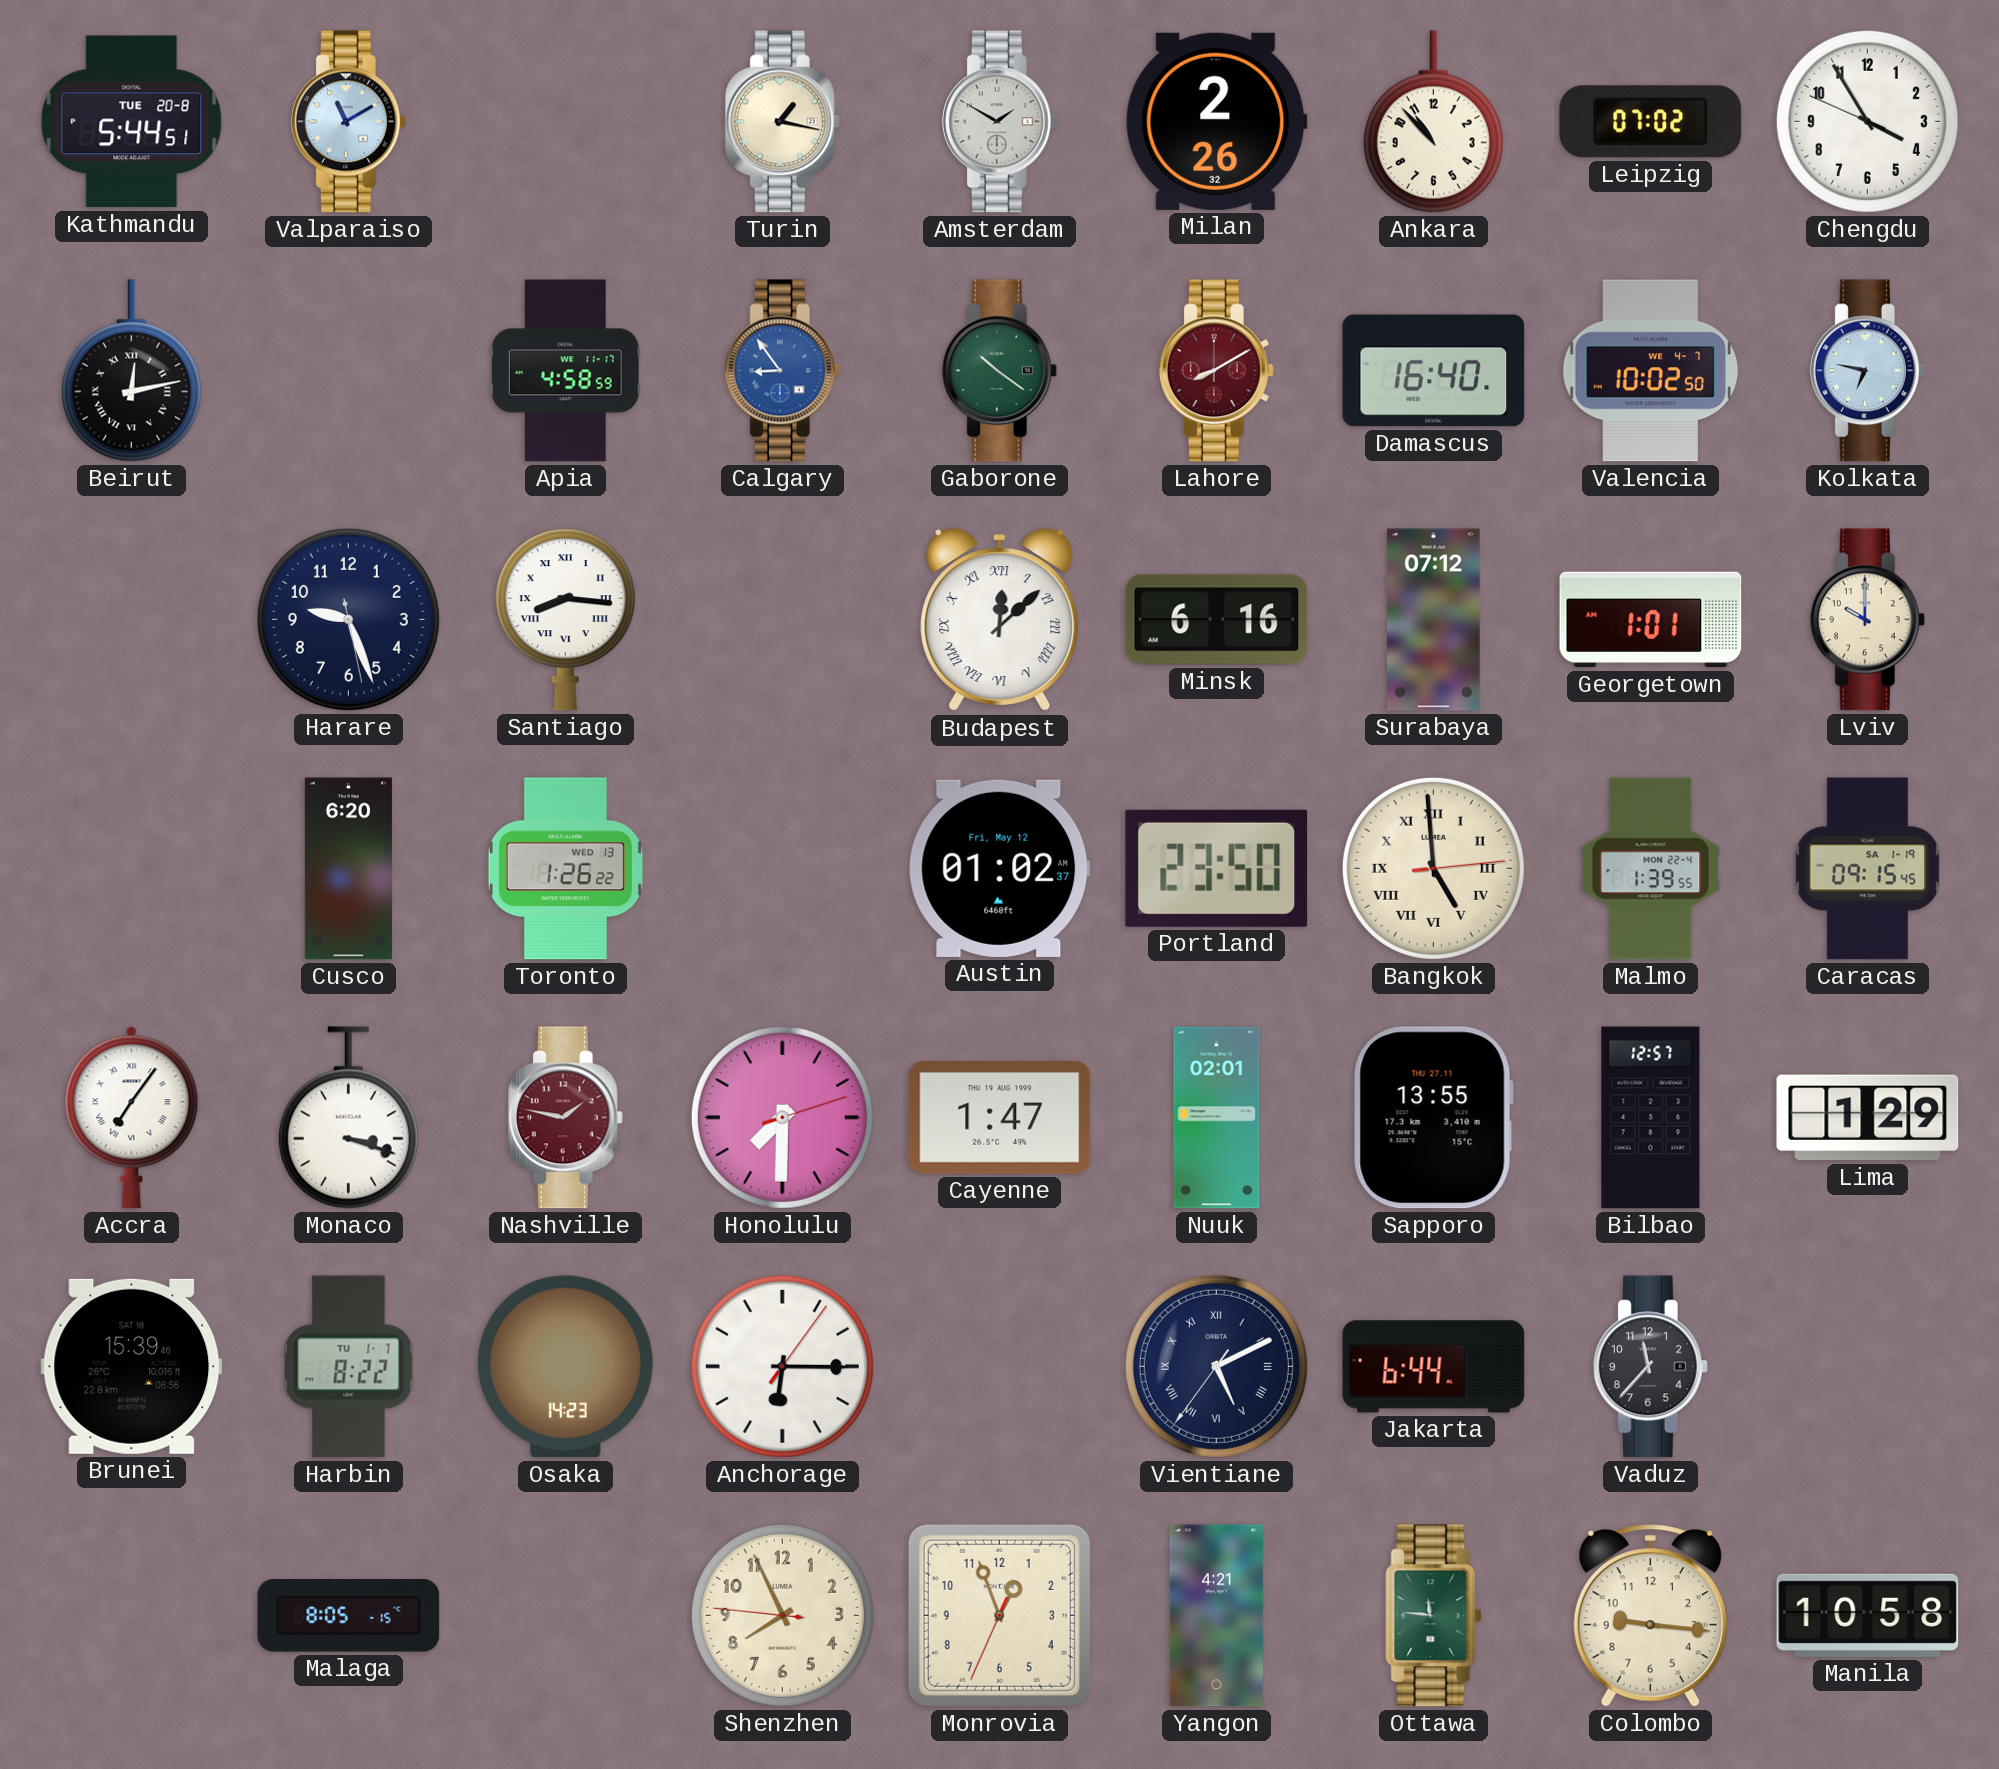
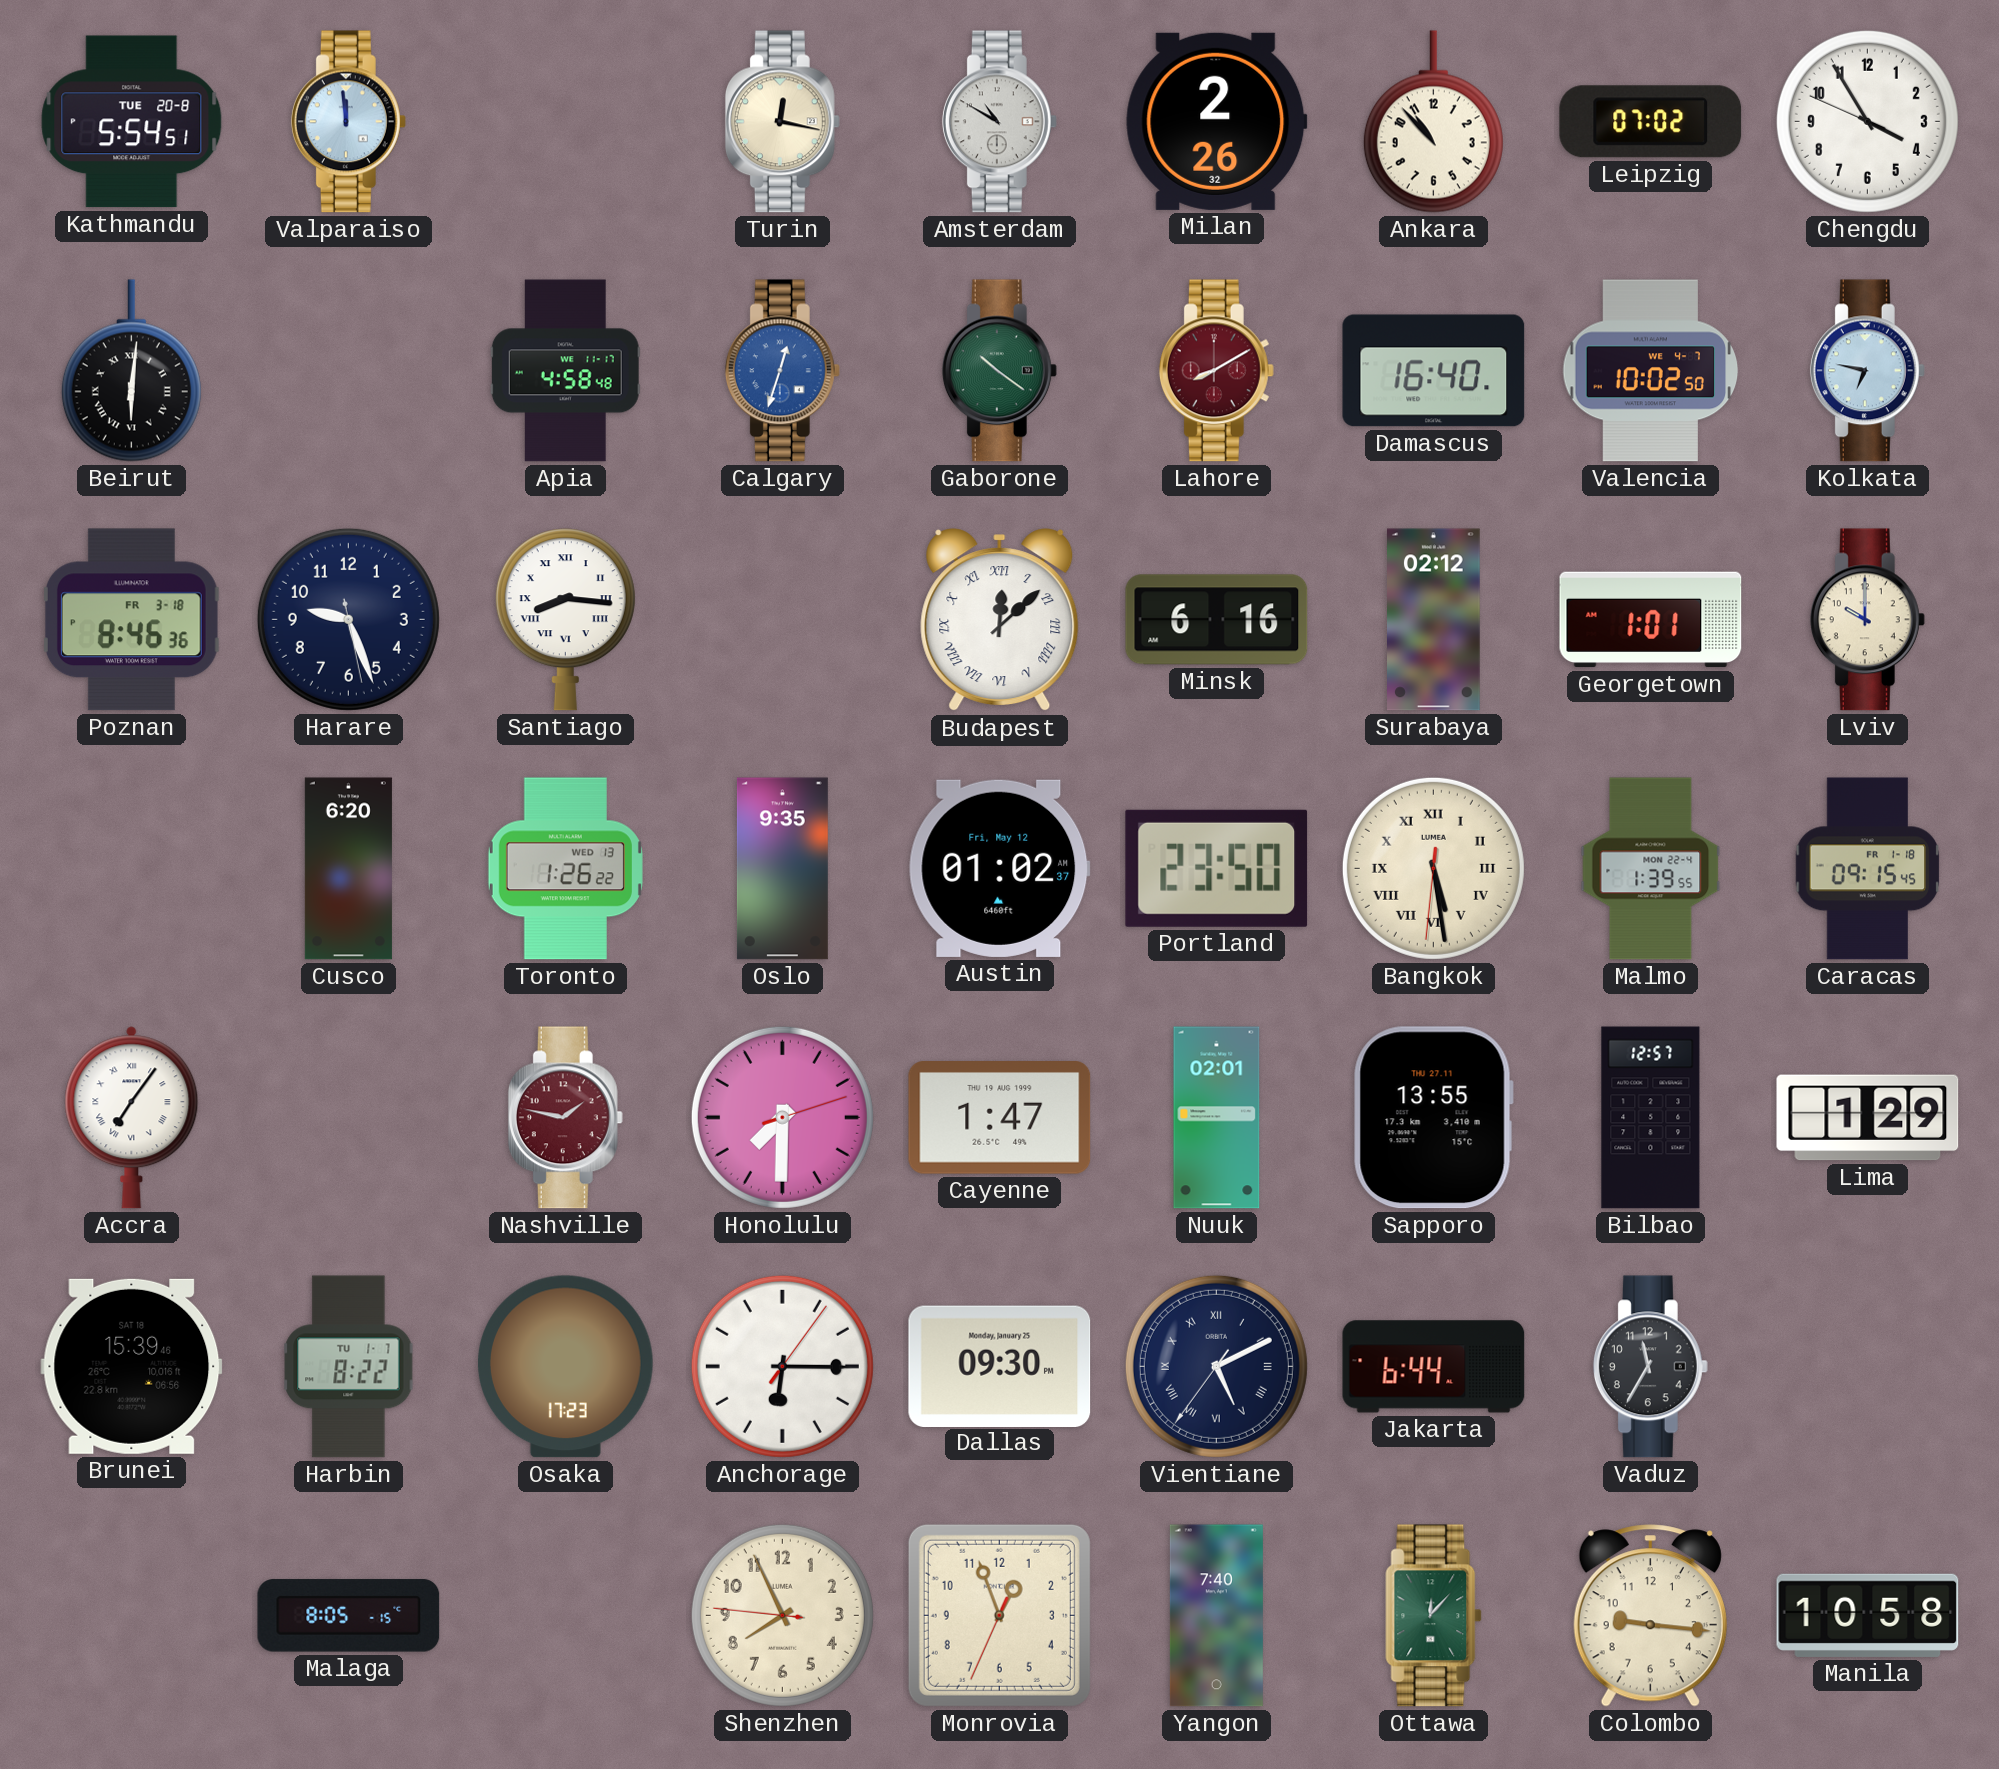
Kathmandu: 5:44 -> 5:54 (132, 122)
Valparaiso: 11:10 -> 11:59 (348, 122)
Turin: 1:17 -> 12:17 (782, 122)
Amsterdam: 1:50 -> 10:50 (999, 122)
Beirut: 12:13 -> 6:01 (131, 371)
Apia: 4:58:59 -> 4:58:48 (565, 371)
Calgary: 8:54 -> 12:33 (782, 371)
Poznan: none -> 8:46 (131, 620)
Surabaya: 07:12 -> 02:12 (1434, 620)
Oslo: none -> 9:35 (782, 869)
Bangkok: 4:59 -> 5:28 (1433, 868)
Caracas date: SA 1-19 -> FR 1-18 (1868, 869)
Monaco: 3:18 -> none (348, 1118)
Osaka: 14:23 -> 17:23 (565, 1367)
Dallas: none -> 09:30 (1000, 1366)
Vaduz: 11:37 -> 11:35 (1650, 1367)
Yangon: 4:21 -> 7:40 (1216, 1616)
Ottawa: 11:46 -> 12:07 (1434, 1616)
